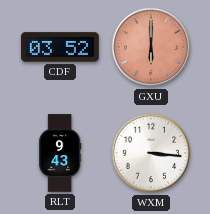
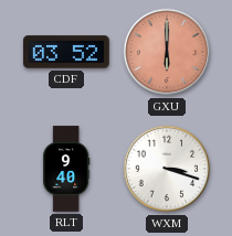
RLT: 9:43 -> 9:40 (67, 169)
WXM: 3:16 -> 3:18 (167, 169)
